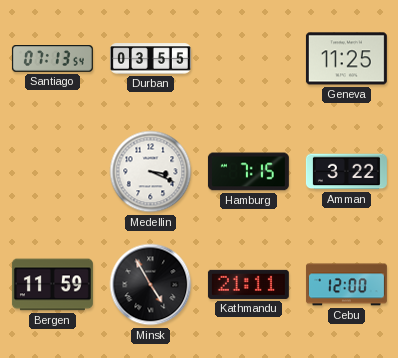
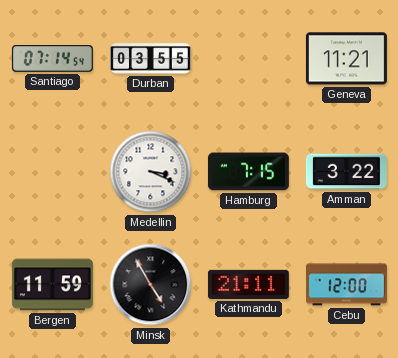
Santiago: 07:13 -> 07:14 (52, 59)
Geneva: 11:25 -> 11:21 (346, 59)
